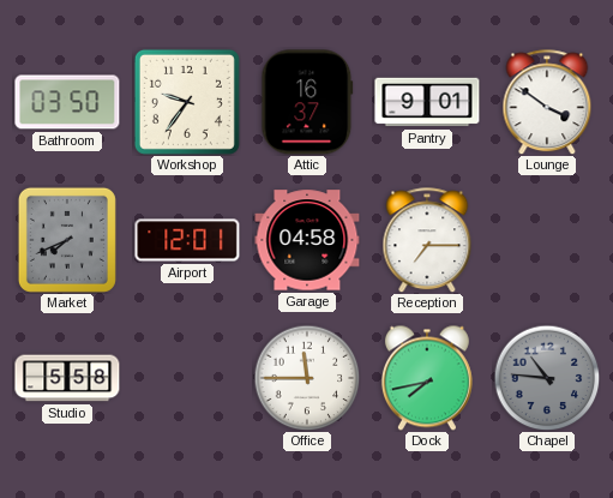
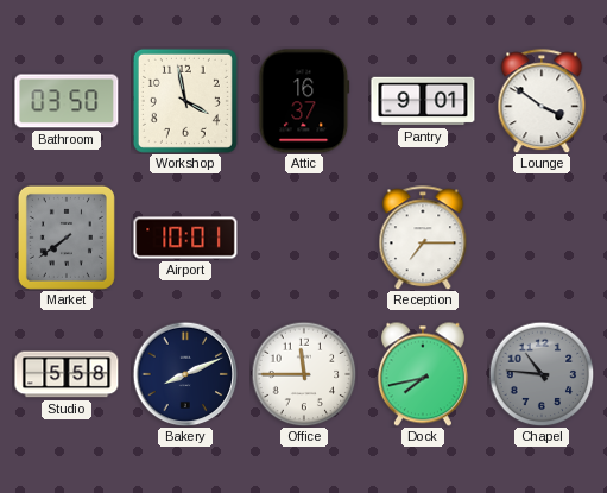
Workshop: 9:36 -> 3:58 (185, 101)
Market: 7:41 -> 7:39 (67, 238)
Airport: 12:01 -> 10:01 (185, 238)
Garage: 04:58 -> none (307, 240)
Bakery: none -> 8:11 (185, 374)
